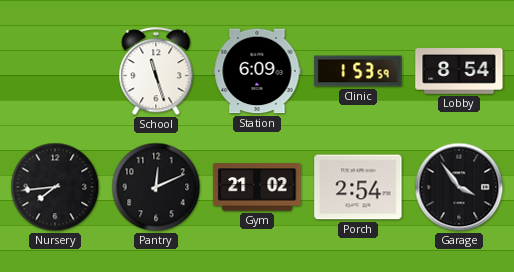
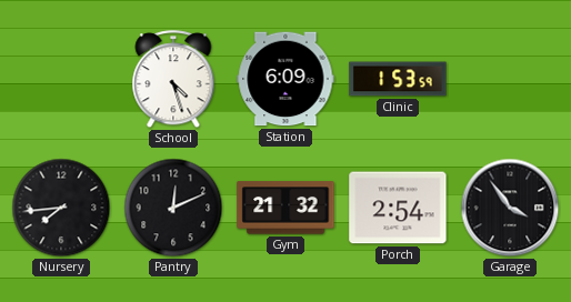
School: 11:27 -> 4:27 (173, 80)
Lobby: 8:54 -> none (459, 71)
Gym: 21:02 -> 21:32 (285, 208)
